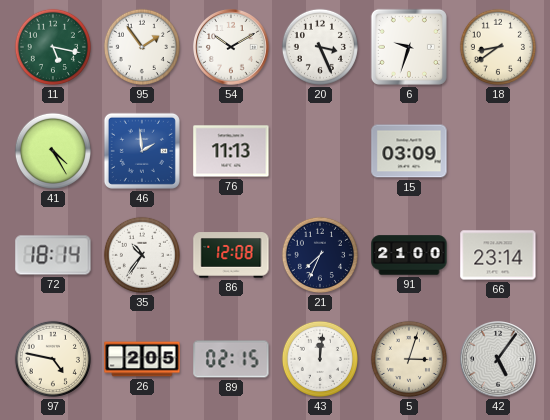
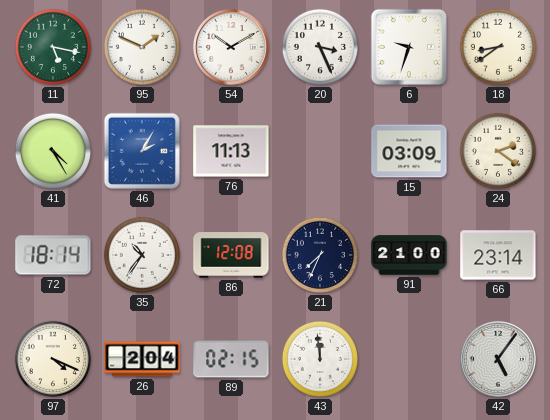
95: 1:54 -> 1:49 (142, 47)
46: 1:59 -> 2:05 (142, 151)
24: none -> 2:21 (498, 151)
97: 4:47 -> 4:19 (53, 359)
26: 2:05 -> 2:04 (142, 359)
43: 12:01 -> 11:59 (320, 359)
5: 3:03 -> none (409, 359)
